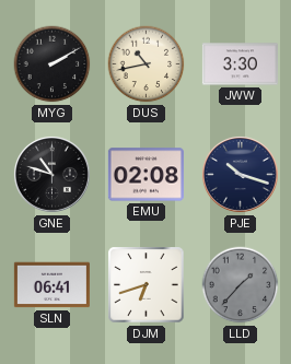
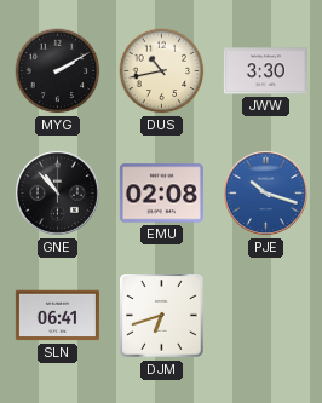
GNE: 10:48 -> 10:53 (57, 192)
PJE dial: navy -> blue (265, 192)
LLD: 1:37 -> none (241, 285)
